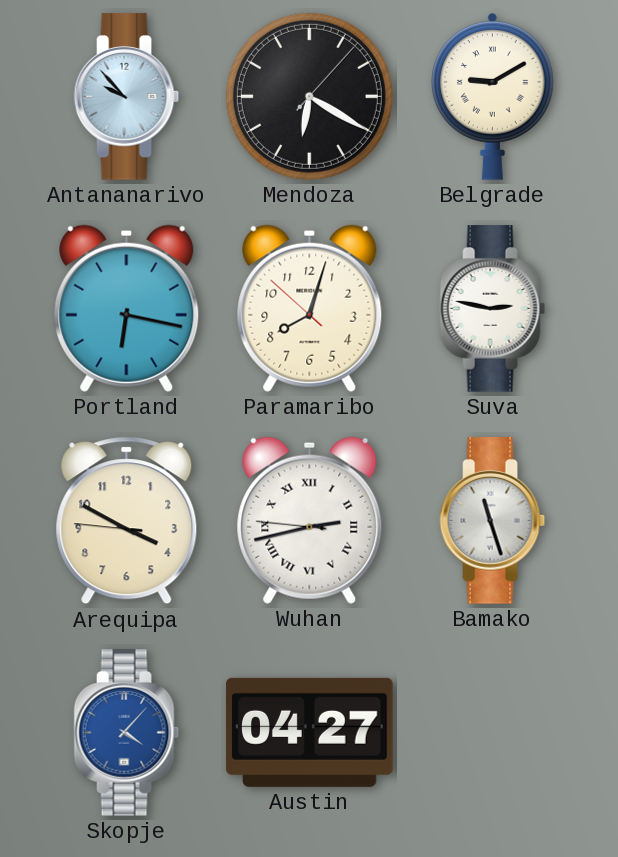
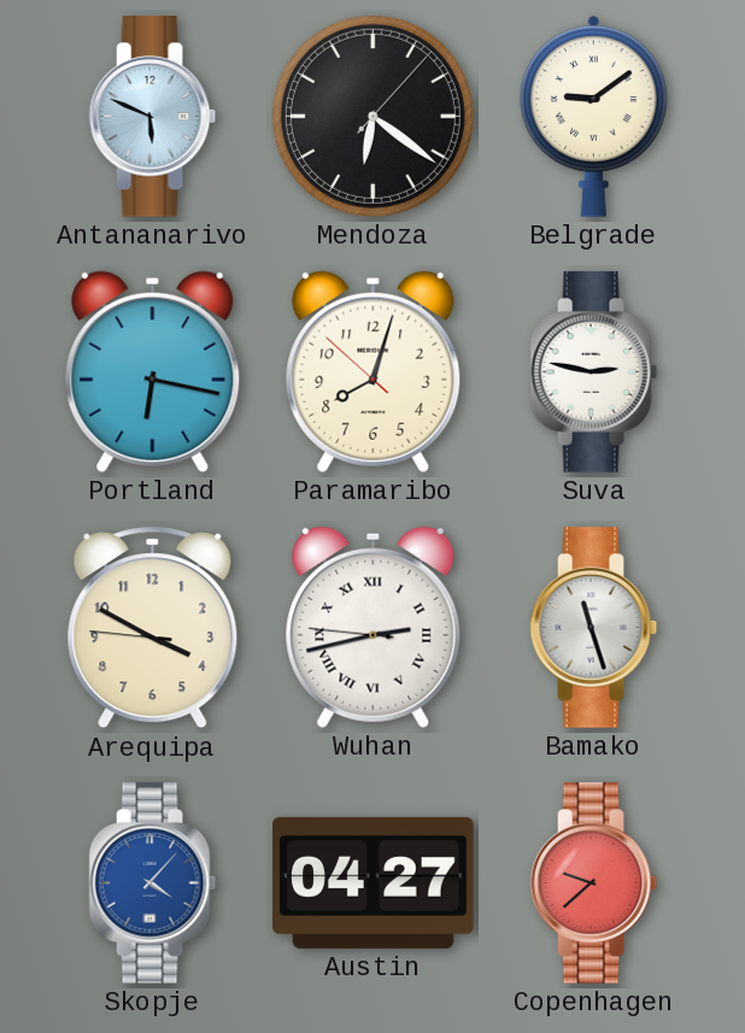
Antananarivo: 9:53 -> 5:49 (153, 117)
Mendoza: 6:20 -> 6:21 (372, 116)
Belgrade: 9:10 -> 9:09 (594, 116)
Copenhagen: none -> 9:38 (594, 884)
